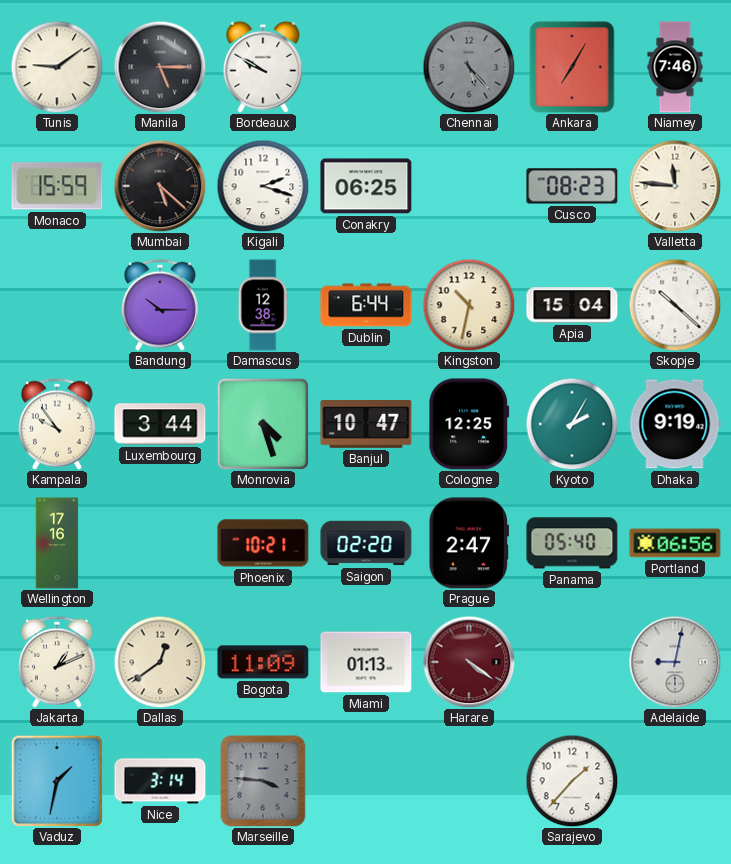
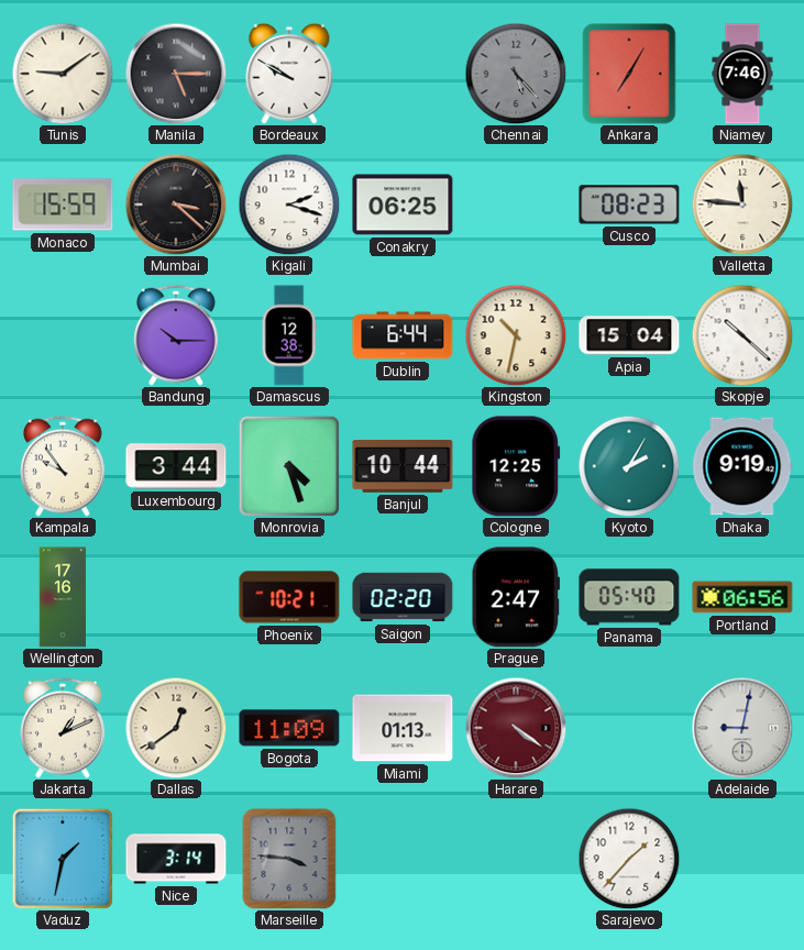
Mumbai: 5:22 -> 3:22 (176, 205)
Banjul: 10:47 -> 10:44 (403, 467)
